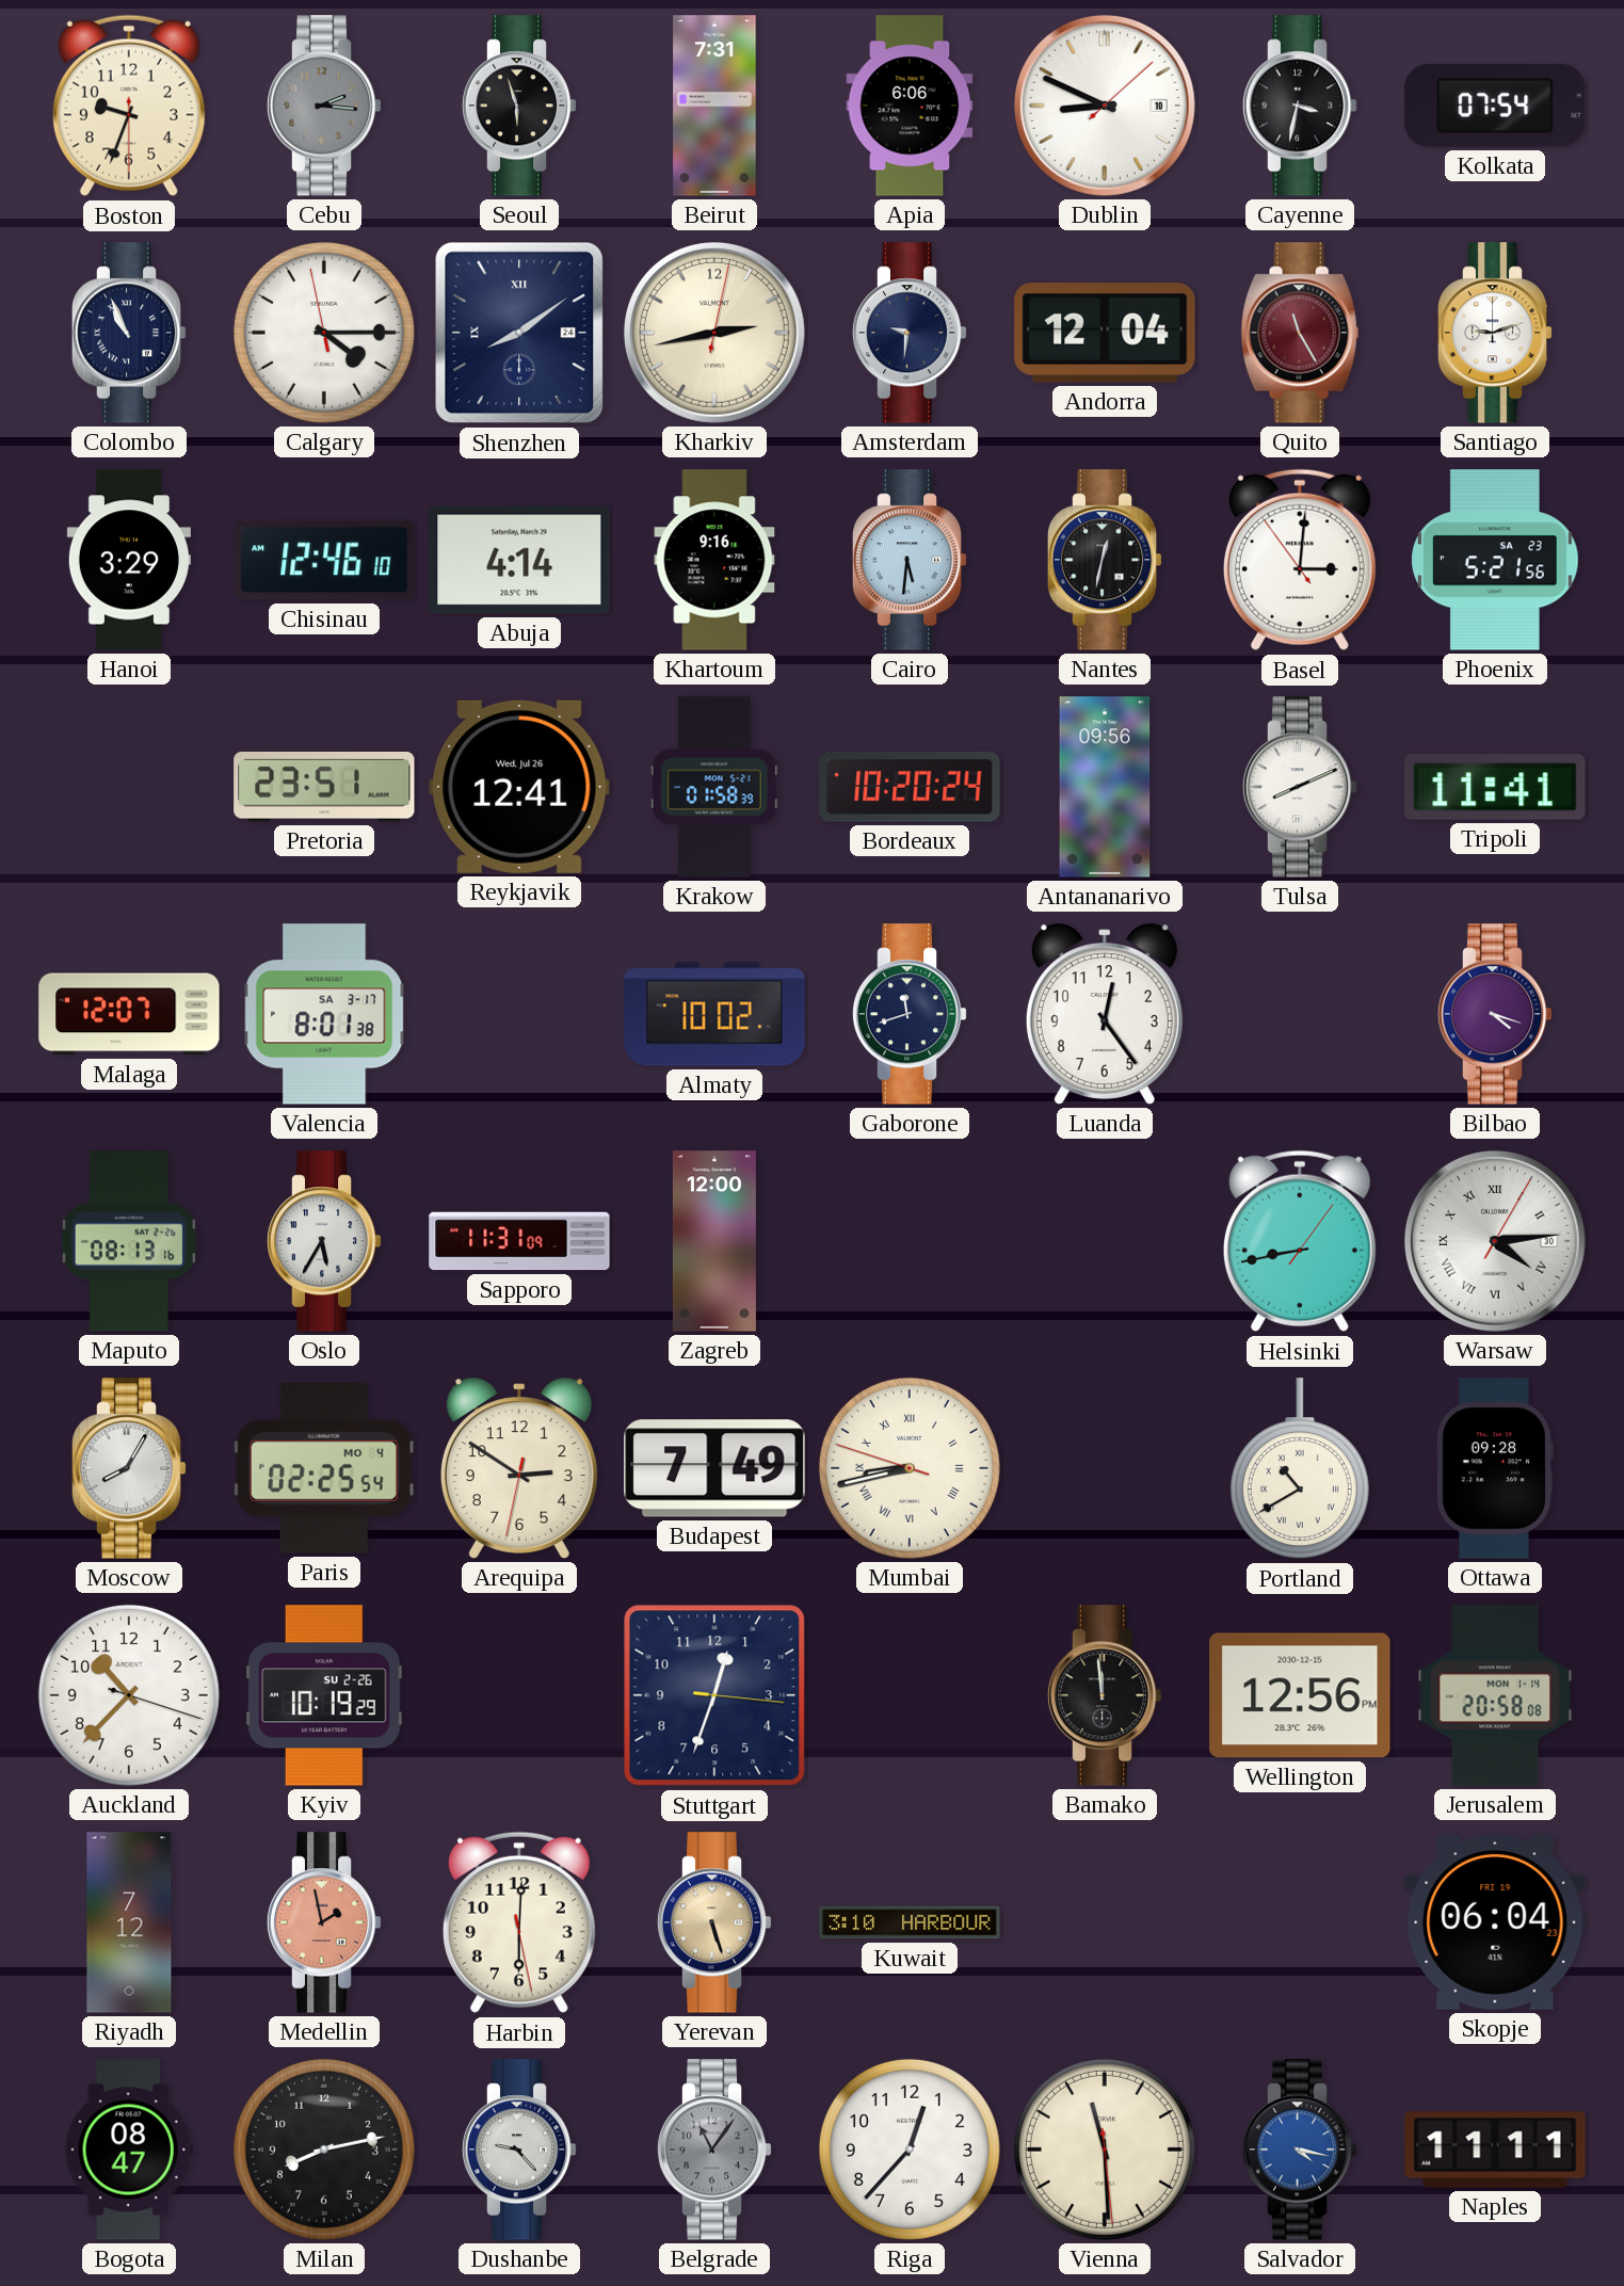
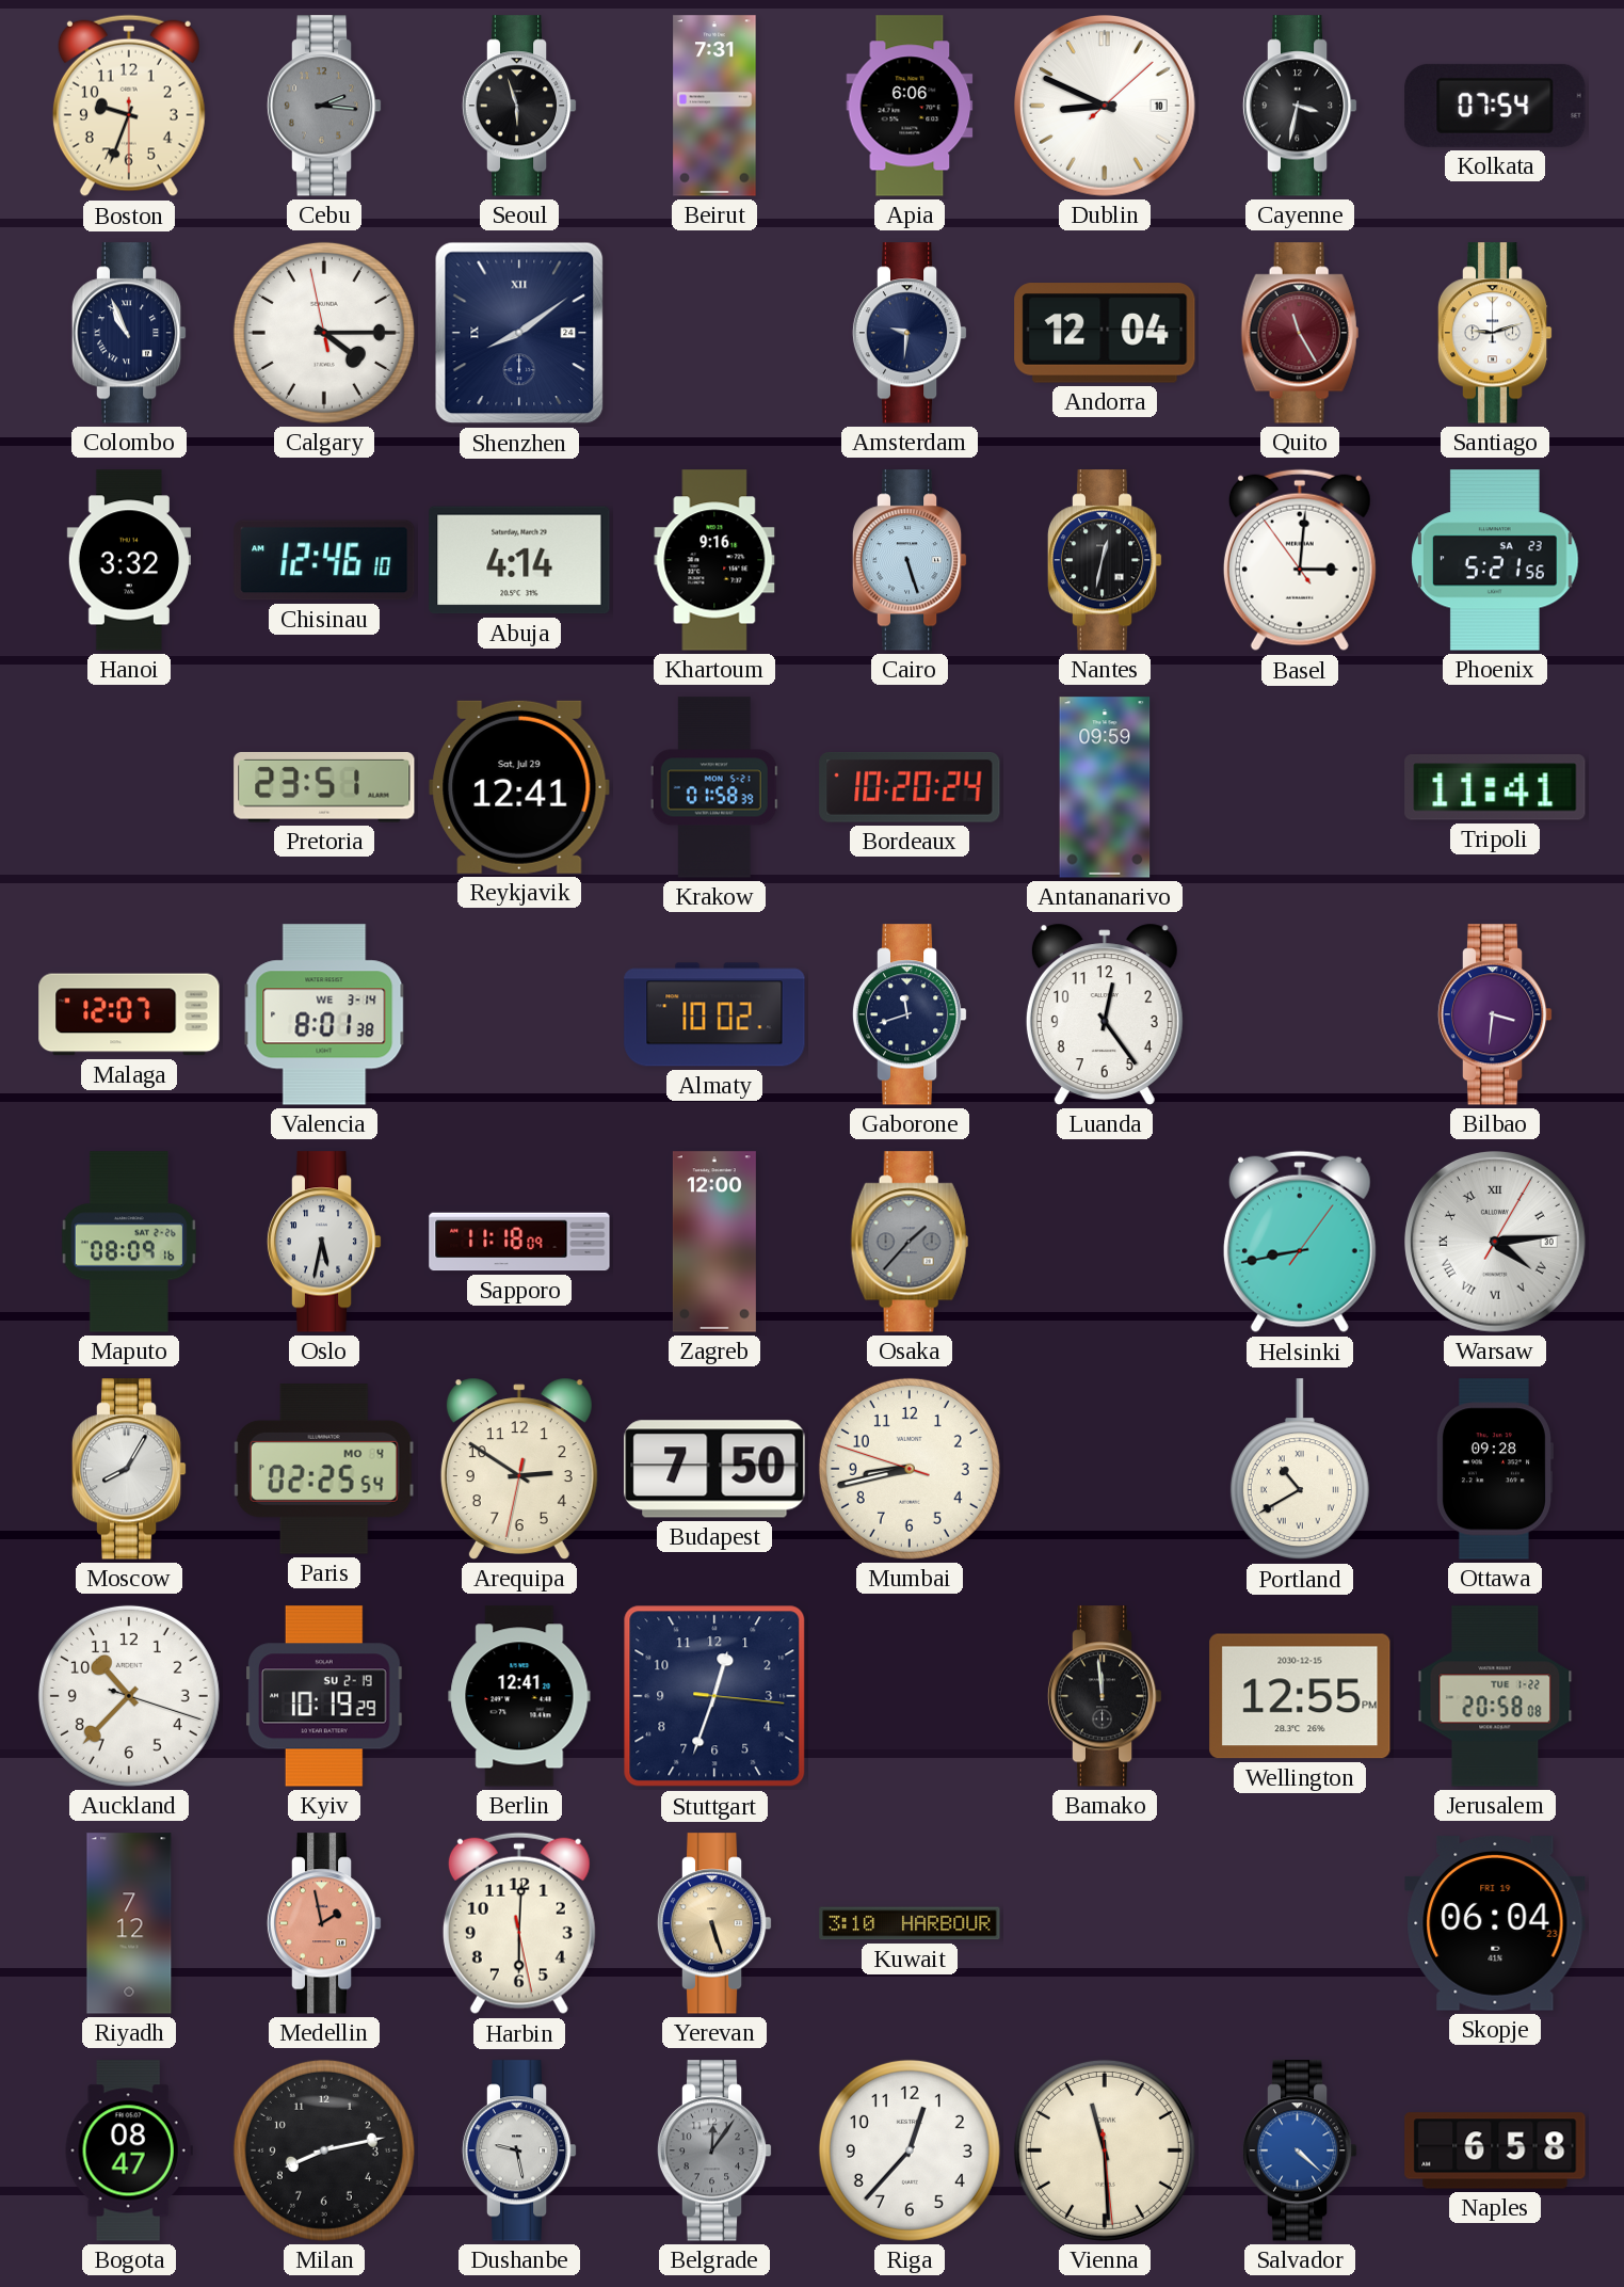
Kharkiv: 2:43 -> none (714, 333)
Hanoi: 3:29 -> 3:32 (129, 560)
Cairo: 5:31 -> 5:27 (910, 560)
Reykjavik date: Wed, Jul 26 -> Sat, Jul 29 (519, 787)
Antananarivo: 09:56 -> 09:59 (1105, 787)
Tulsa: 8:11 -> none (1300, 787)
Valencia date: SA 3-17 -> WE 3-14 (324, 1014)
Bilbao: 4:18 -> 3:31 (1495, 1014)
Maputo: 08:13 -> 08:09 (129, 1242)
Oslo: 5:35 -> 5:32 (324, 1242)
Sapporo: 11:31 -> 11:18 (519, 1242)
Osaka: none -> 1:37 (910, 1242)
Budapest: 7:49 -> 7:50 (714, 1469)
Mumbai numerals: Roman -> Arabic (910, 1469)
Kyiv date: SU 2-26 -> SU 2-19 (324, 1696)
Berlin: none -> 12:41 (519, 1696)
Wellington: 12:56 -> 12:55 (1300, 1696)
Jerusalem date: MON 1-14 -> TUE 1-22 (1495, 1696)
Dushanbe: 9:23 -> 9:28 (519, 2150)
Belgrade: 11:06 -> 12:06 (714, 2150)
Salvador: 4:17 -> 4:22 (1300, 2150)
Naples: 11:11 -> 6:58 (1495, 2150)
